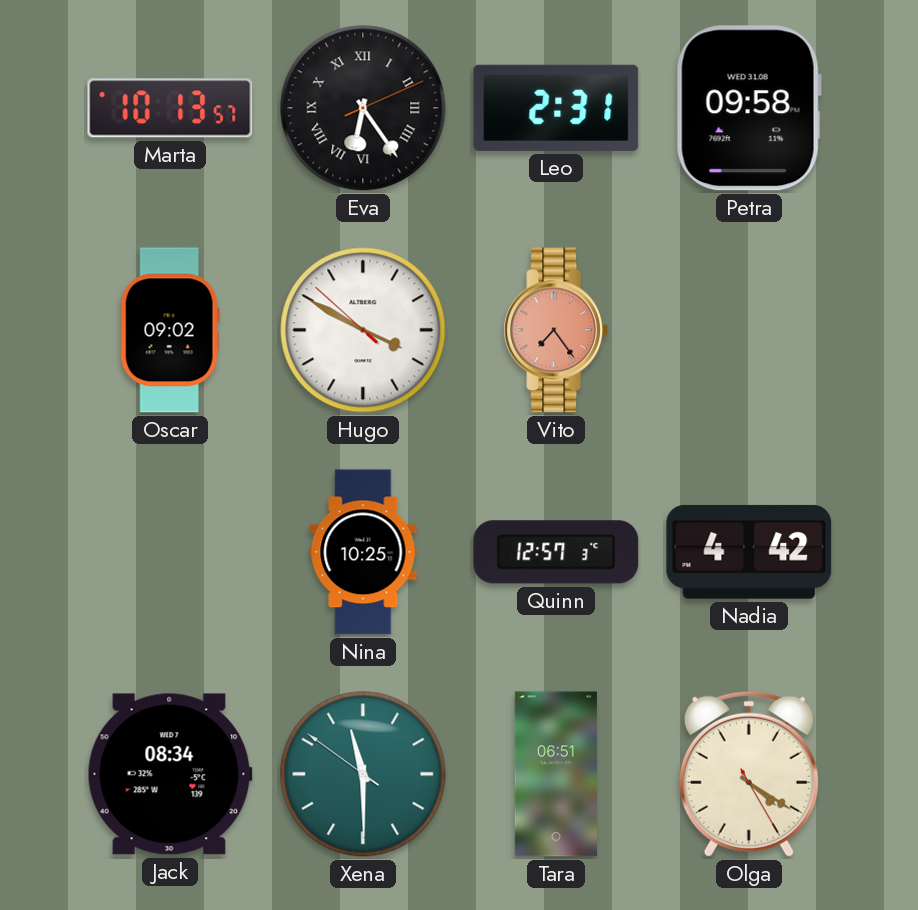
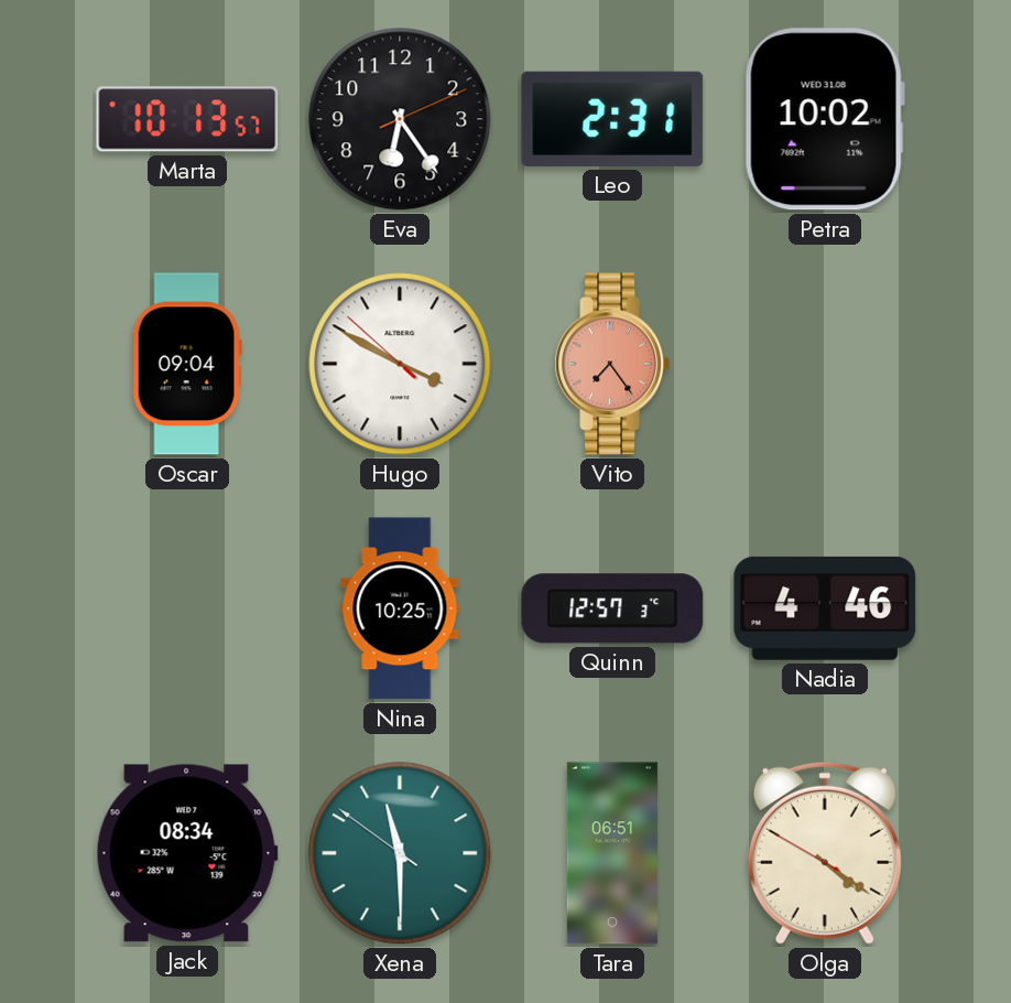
Eva numerals: Roman -> Arabic (400, 119)
Petra: 09:58 -> 10:02 (825, 119)
Oscar: 09:02 -> 09:04 (187, 364)
Nadia: 4:42 -> 4:46 (825, 608)
Olga: 4:20:25 -> 4:20:50 (825, 853)
